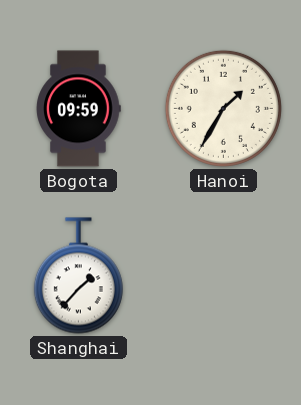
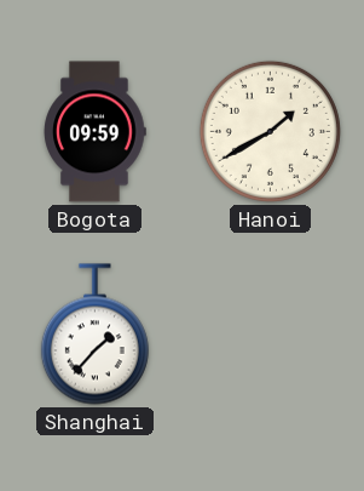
Hanoi: 1:35 -> 1:40 (270, 131)
